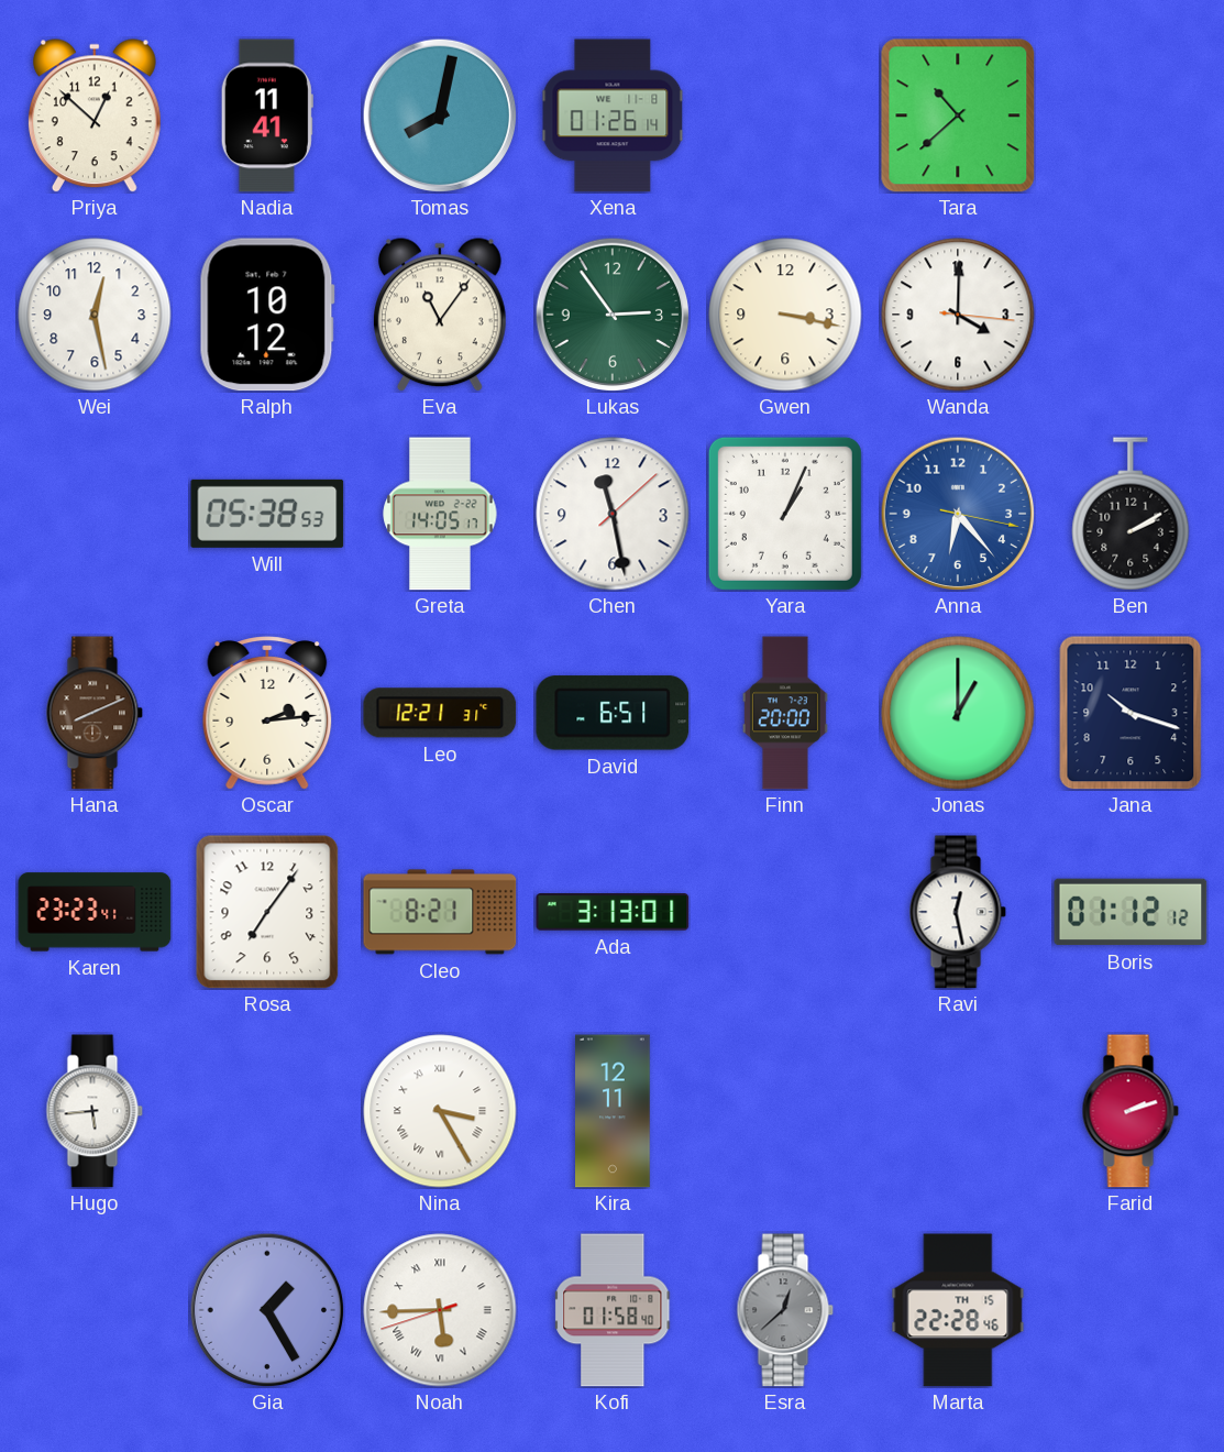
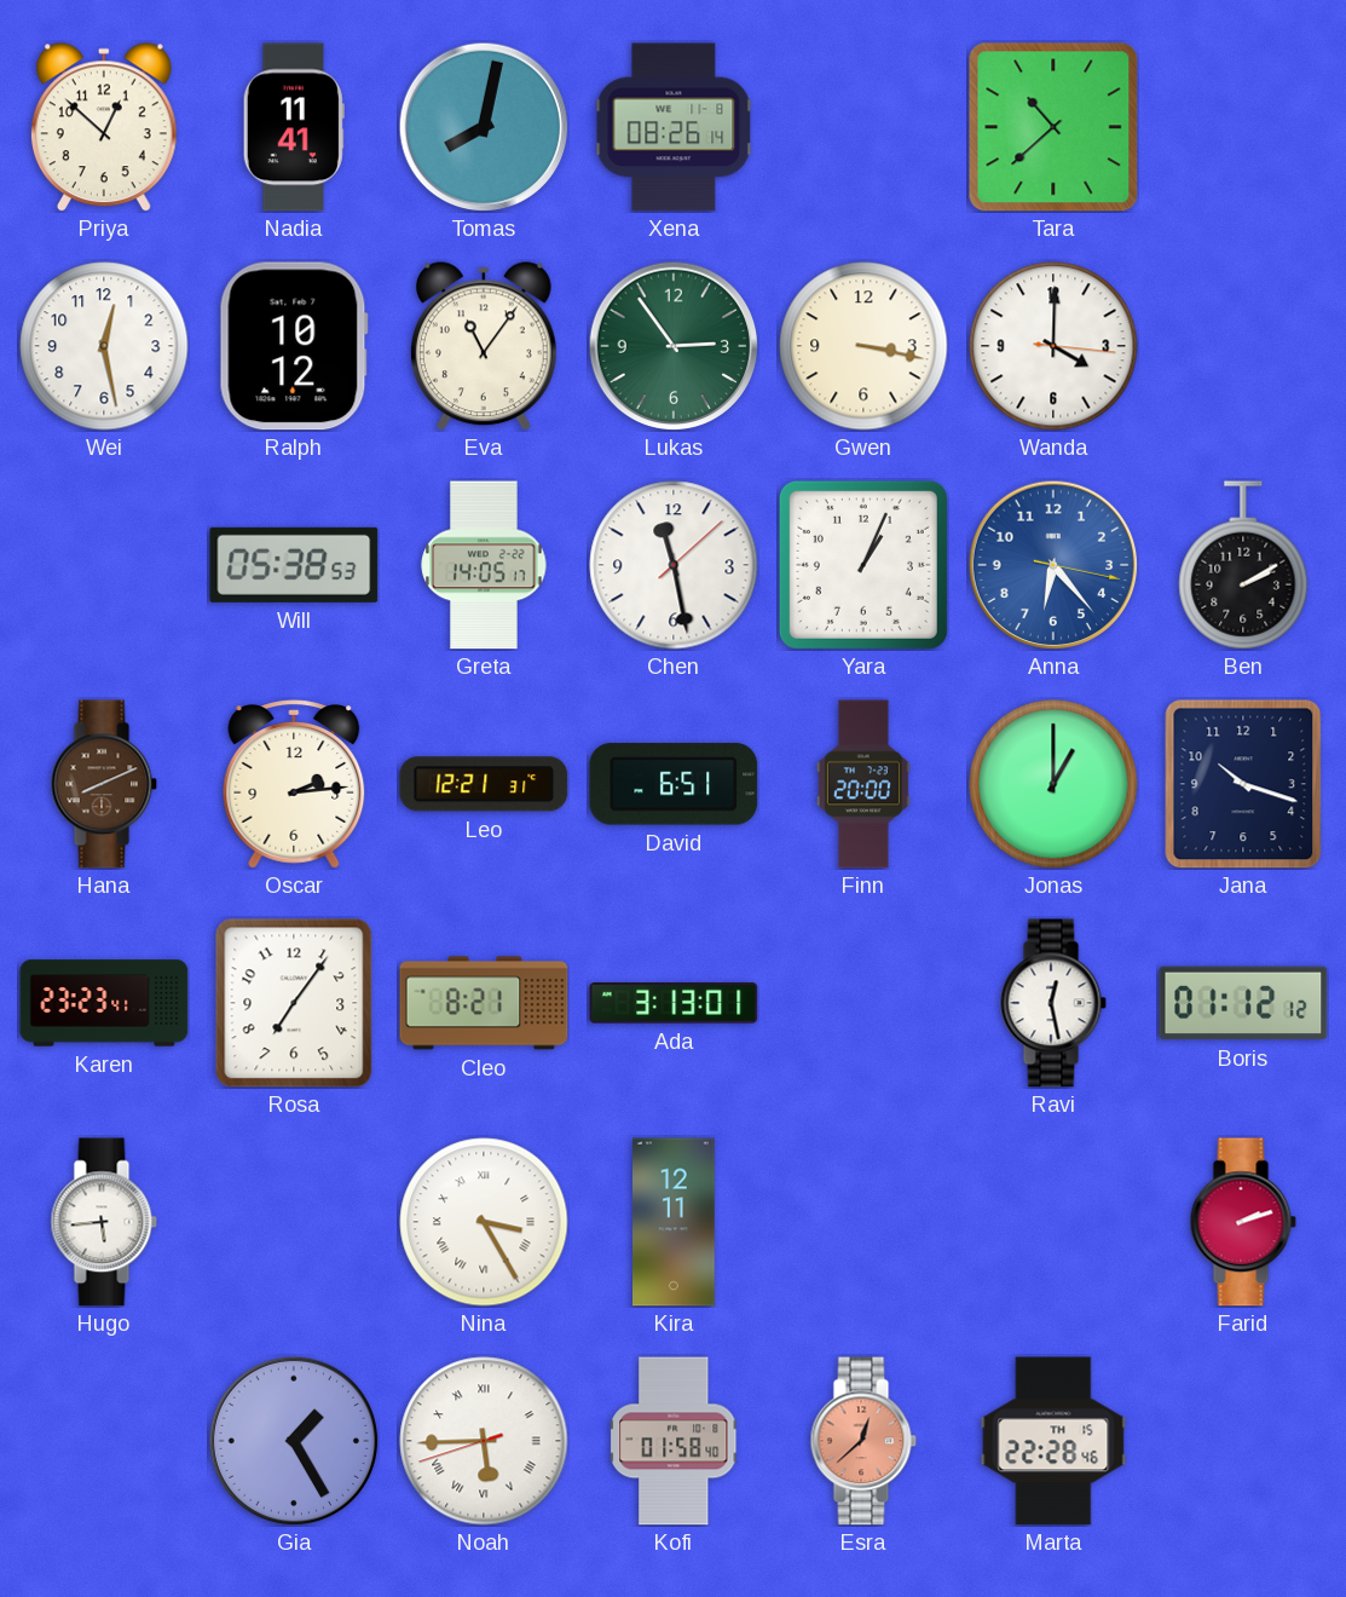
Xena: 01:26 -> 08:26 (674, 127)
Esra dial: grey -> salmon (863, 1441)
